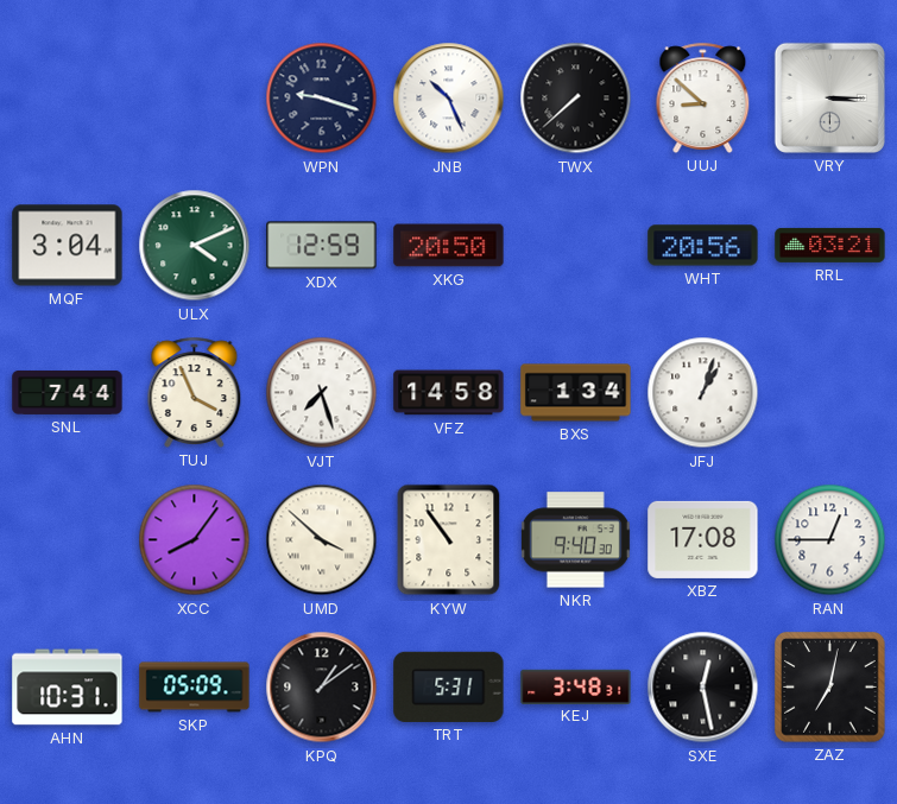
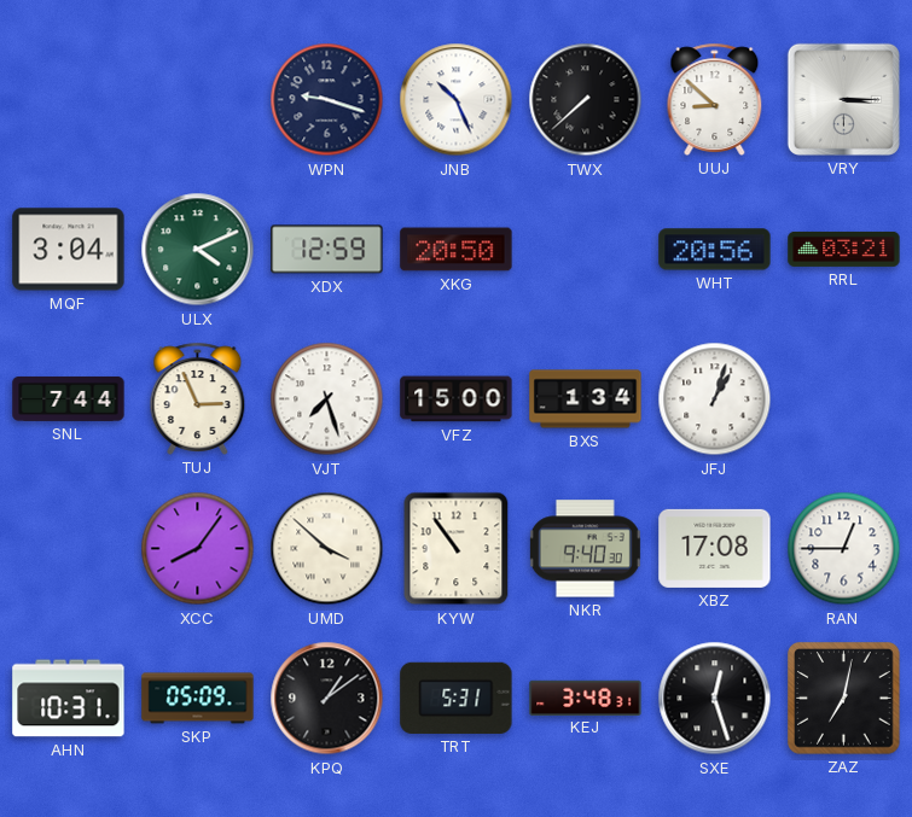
TUJ: 3:56 -> 2:56 (198, 398)
VFZ: 14:58 -> 15:00 (457, 399)
SXE: 12:28 -> 12:27 (715, 699)
